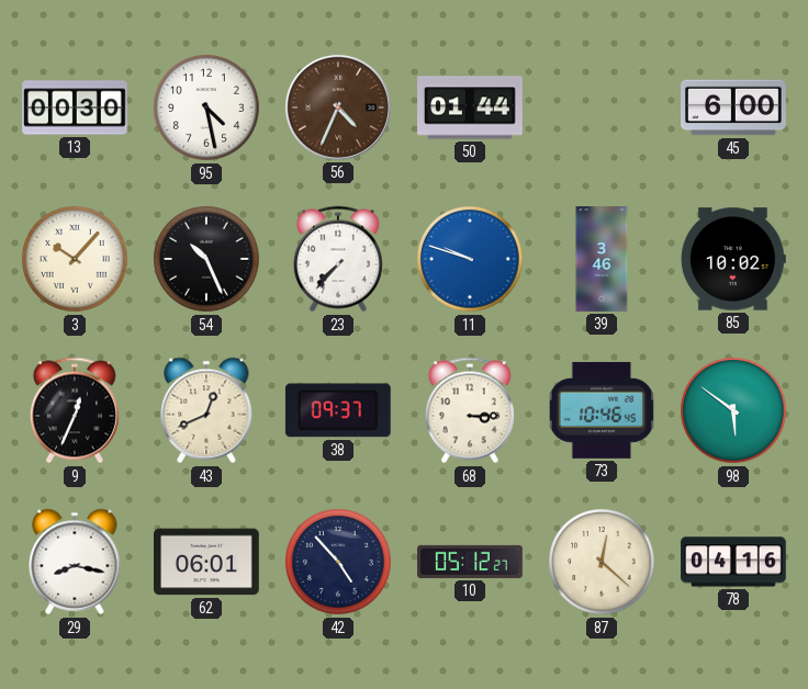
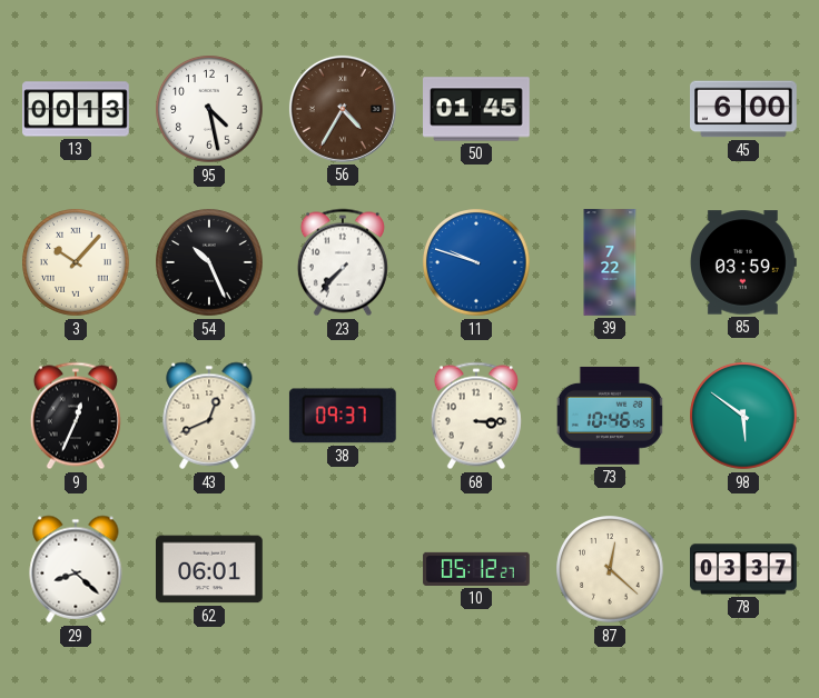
13: 00:30 -> 00:13 (77, 109)
56: 4:34 -> 4:35 (343, 109)
50: 01:44 -> 01:45 (477, 109)
39: 3:46 -> 7:22 (610, 262)
85: 10:02 -> 03:59 (743, 262)
29: 8:17 -> 8:22 (76, 569)
42: 4:53 -> none (338, 562)
78: 04:16 -> 03:37 (744, 569)
